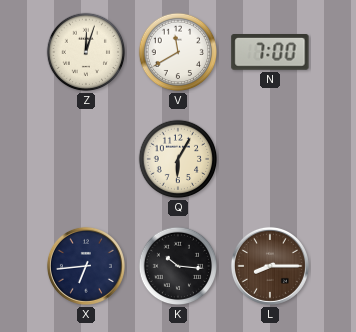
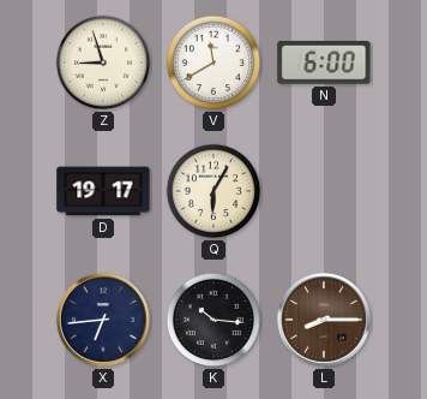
Z: 12:03 -> 8:57 (103, 62)
N: 7:00 -> 6:00 (324, 64)
D: none -> 19:17 (103, 191)
